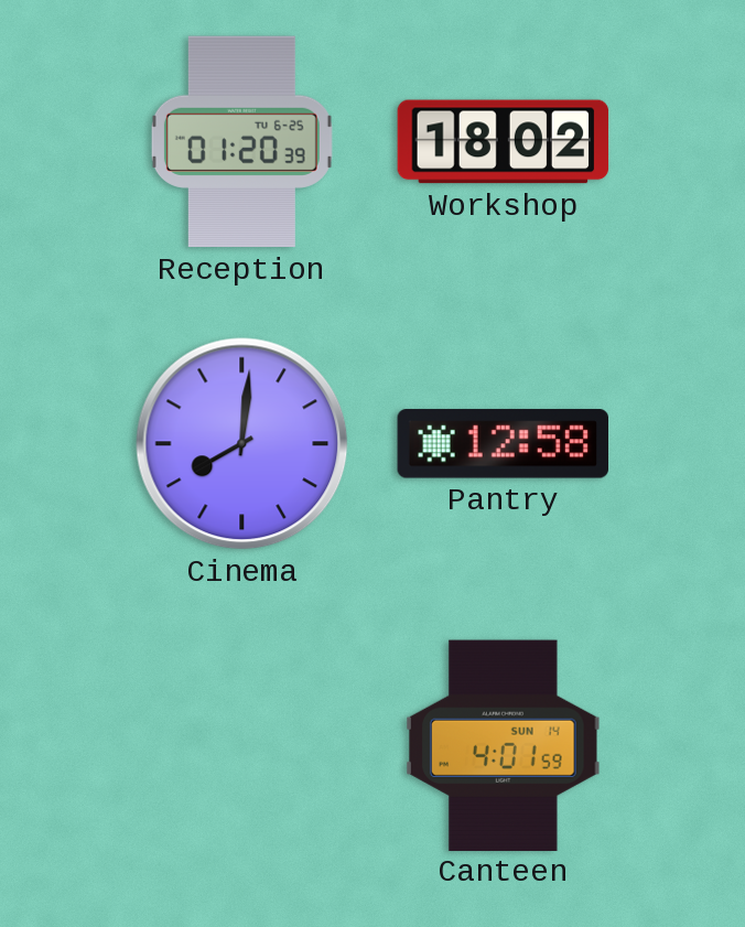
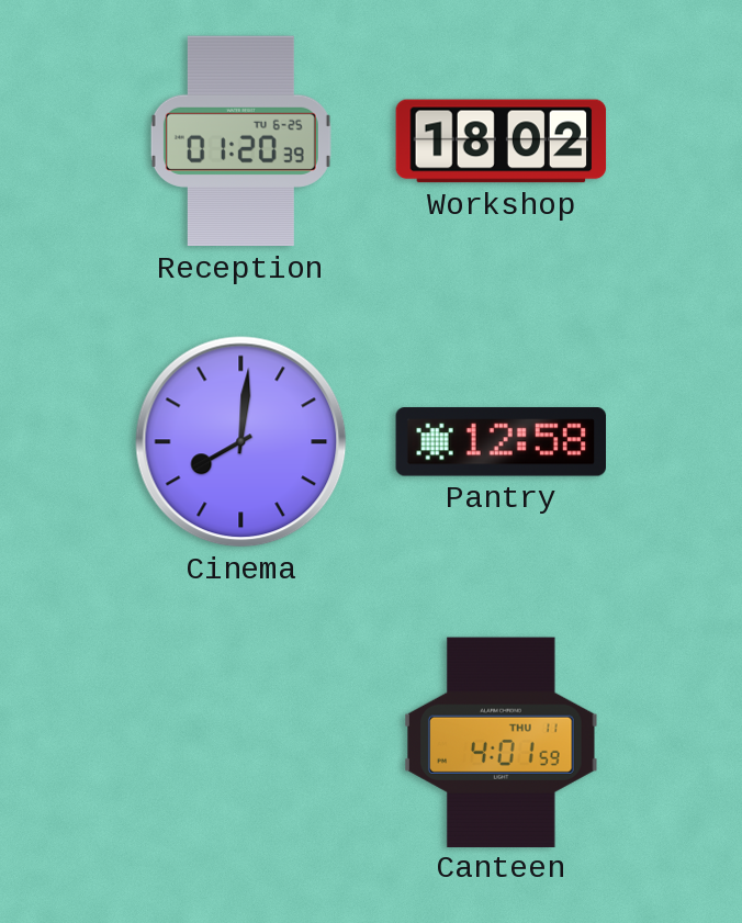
Canteen date: SUN 14 -> THU 11 (502, 742)
